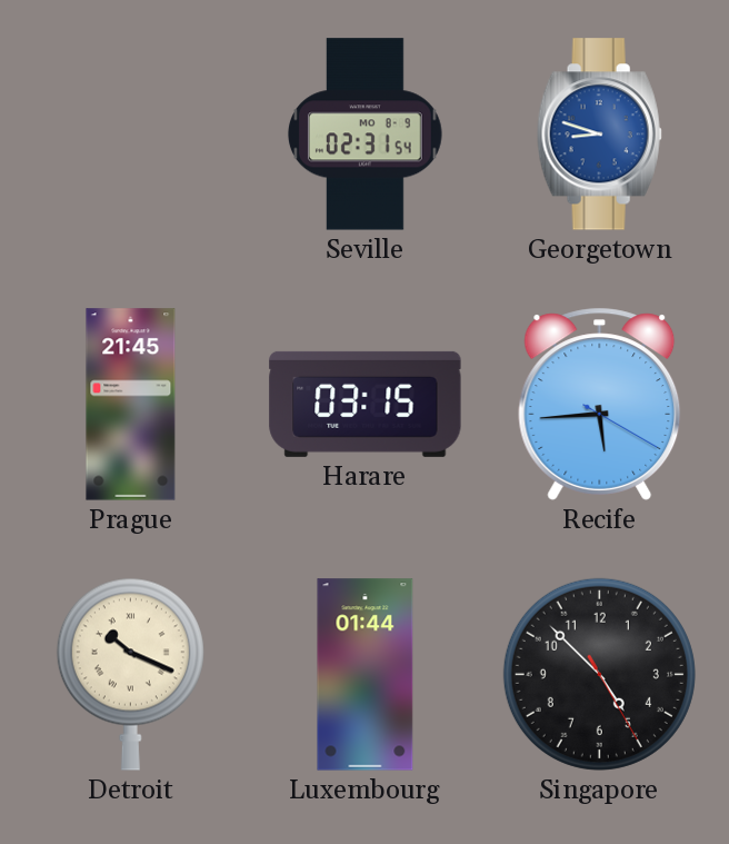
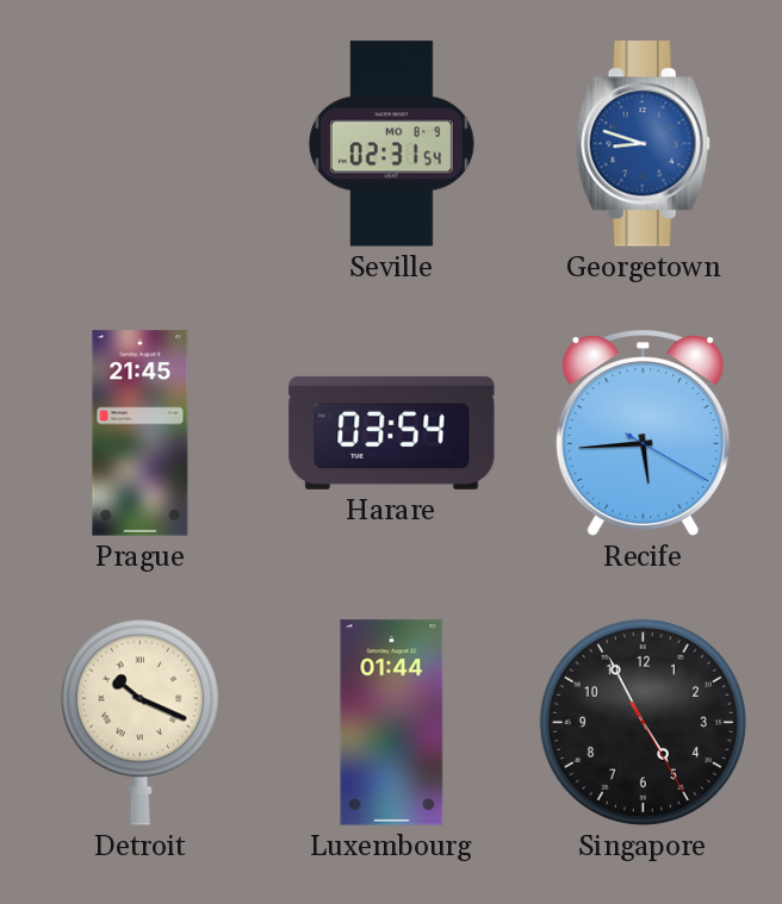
Harare: 03:15 -> 03:54 (392, 432)
Singapore: 4:52 -> 4:55 (643, 722)
